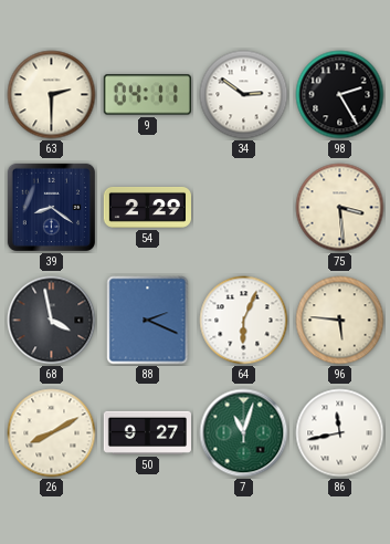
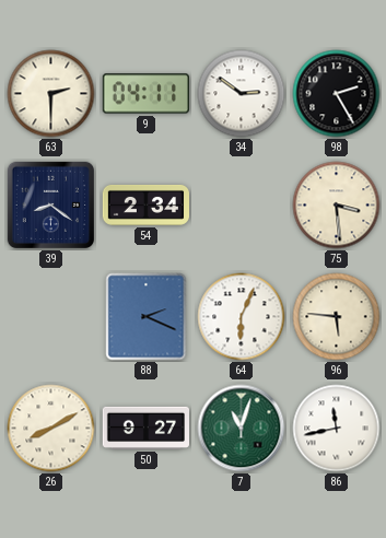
54: 2:29 -> 2:34 (145, 204)
68: 3:58 -> none (52, 321)
